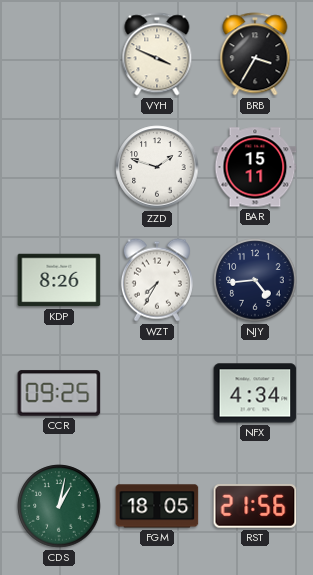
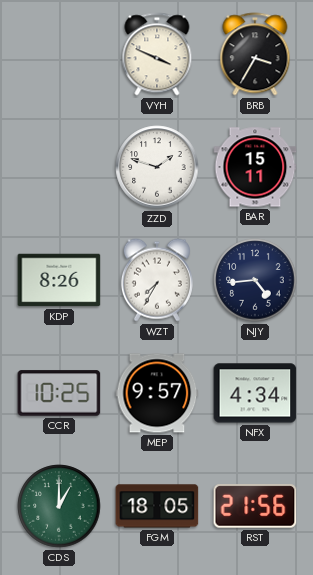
CCR: 09:25 -> 10:25 (59, 393)
MEP: none -> 9:57 (157, 393)
CDS: 1:02 -> 1:00 (59, 506)
